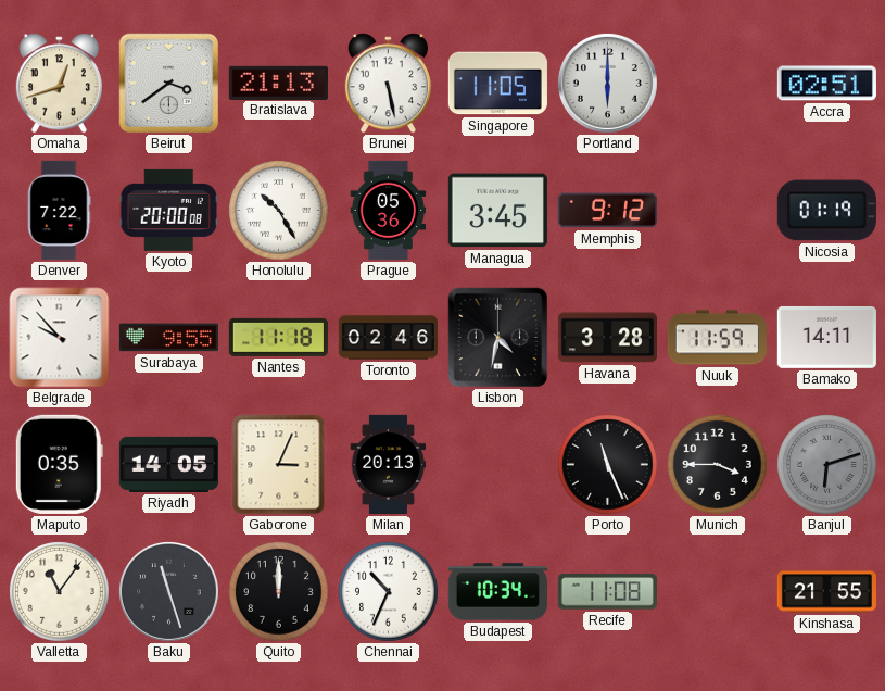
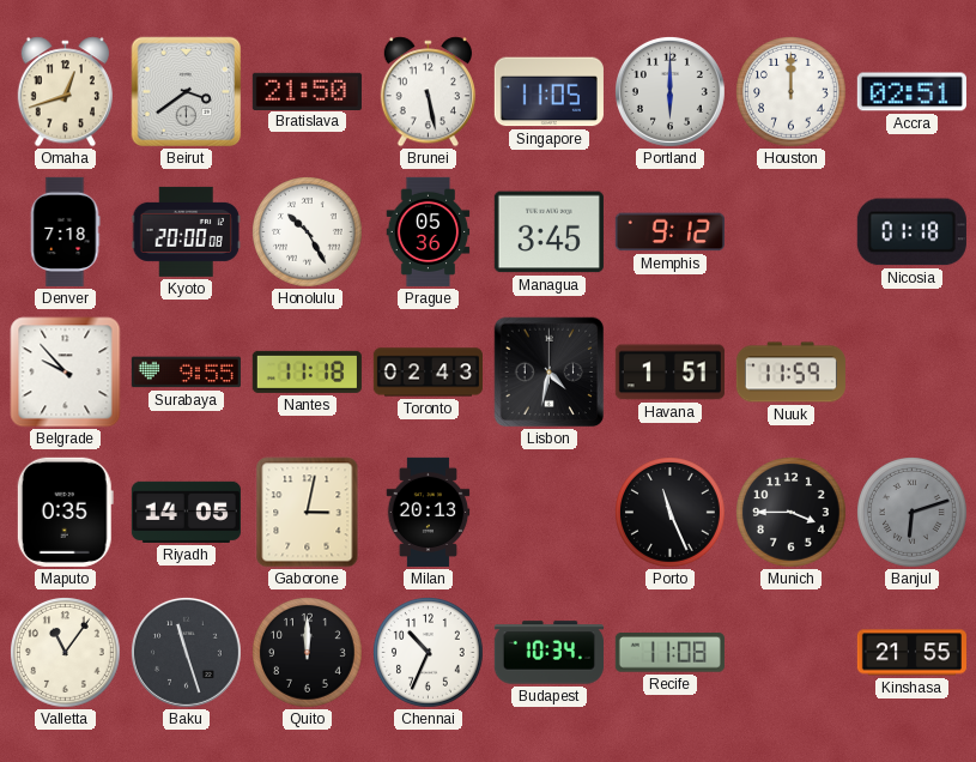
Bratislava: 21:13 -> 21:50 (307, 91)
Houston: none -> 12:00 (792, 92)
Denver: 7:22 -> 7:18 (65, 231)
Nicosia: 01:19 -> 01:18 (911, 232)
Toronto: 02:46 -> 02:43 (428, 373)
Havana: 3:28 -> 1:51 (669, 373)
Bamako: 14:11 -> none (826, 337)
Gaborone: 3:04 -> 3:02 (308, 513)
